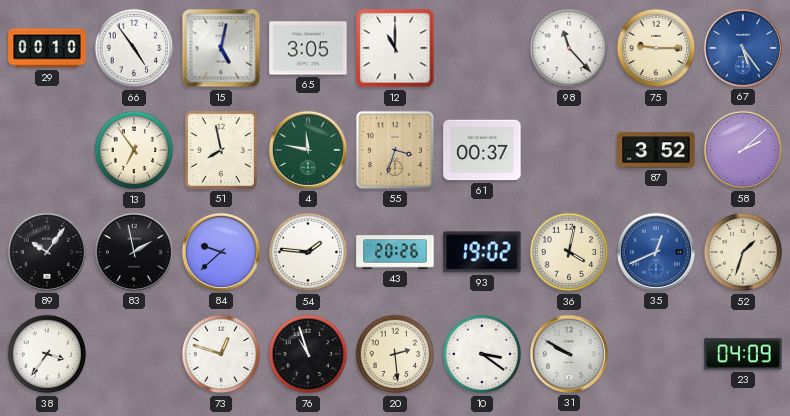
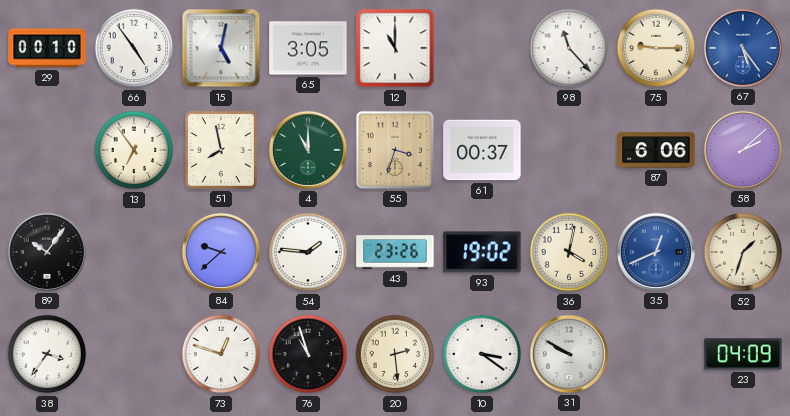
4: 11:47 -> 11:00 (308, 150)
87: 3:52 -> 6:06 (656, 150)
83: 1:58 -> none (134, 252)
43: 20:26 -> 23:26 (395, 252)
